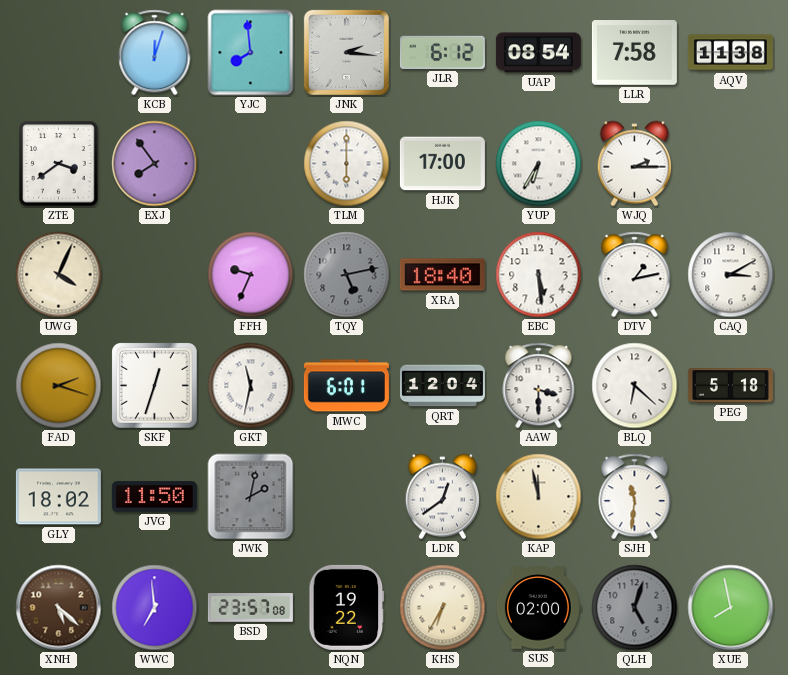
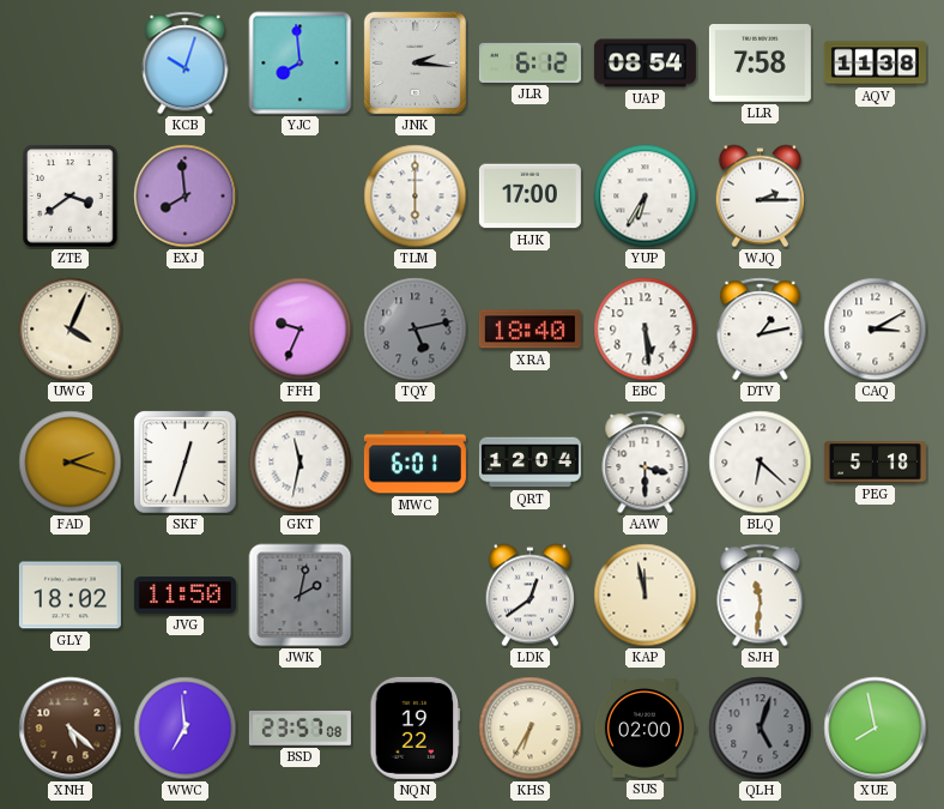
KCB: 12:03 -> 10:03 (186, 64)
EXJ: 7:54 -> 7:59 (186, 197)
